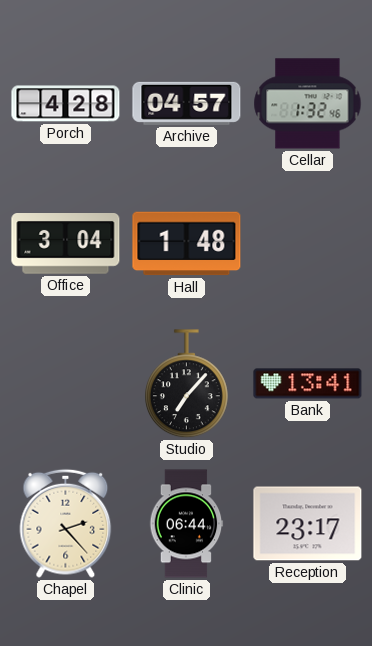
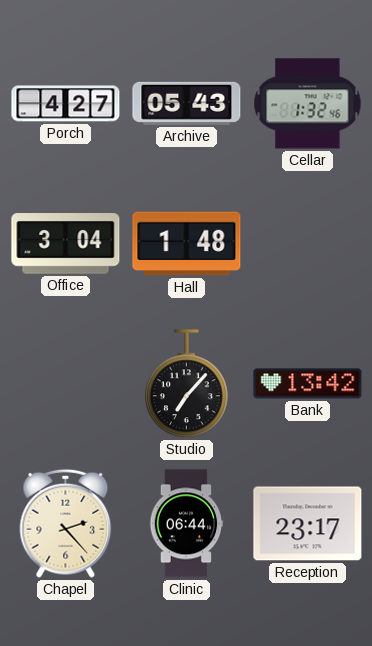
Porch: 4:28 -> 4:27 (66, 104)
Archive: 04:57 -> 05:43 (187, 103)
Bank: 13:41 -> 13:42 (308, 384)
